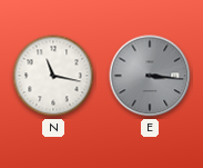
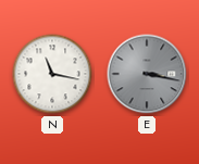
E: 3:16 -> 3:17 (147, 74)
